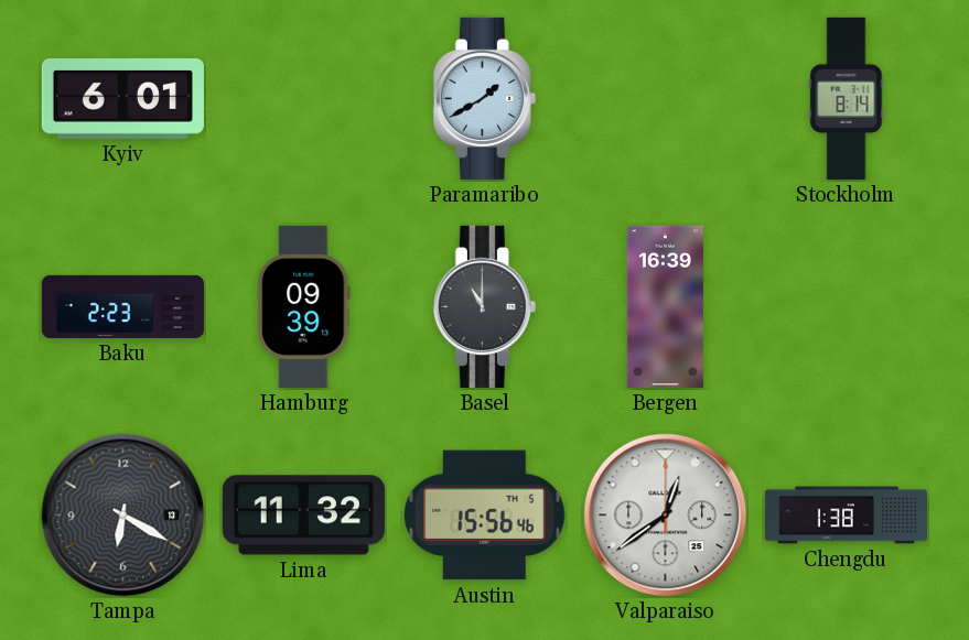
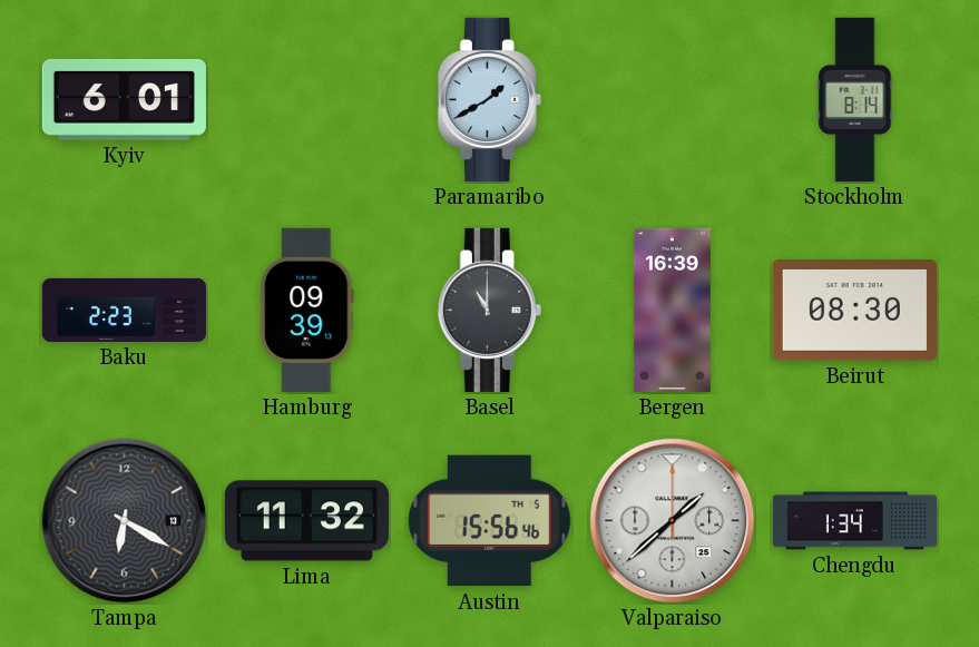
Beirut: none -> 08:30 (854, 311)
Valparaiso: 12:39 -> 1:38 (673, 521)
Chengdu: 1:38 -> 1:34 (854, 521)
